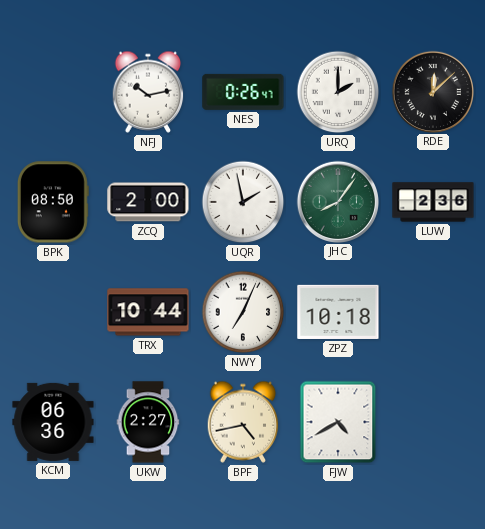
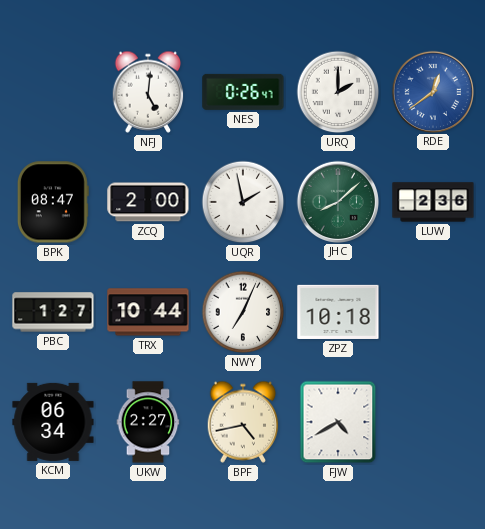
NFJ: 10:13 -> 5:01 (148, 92)
RDE: 12:08 -> 12:39 (432, 91)
RDE dial: black -> blue (432, 91)
BPK: 08:50 -> 08:47 (53, 202)
JHC: 8:06 -> 8:08 (337, 201)
PBC: none -> 1:27 (53, 312)
KCM: 06:36 -> 06:34 (53, 422)
